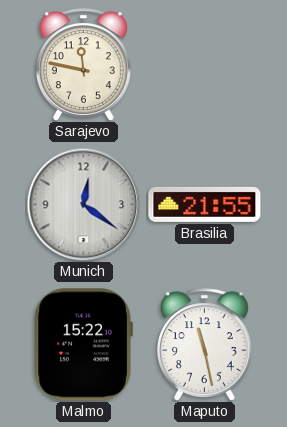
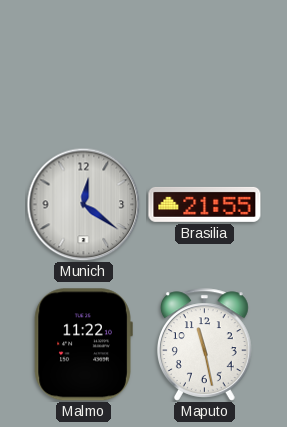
Sarajevo: 11:47 -> none (83, 65)
Malmo: 15:22 -> 11:22 (83, 345)
